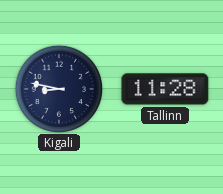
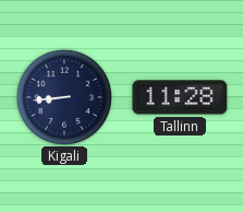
Kigali: 8:47 -> 8:44 (63, 96)
